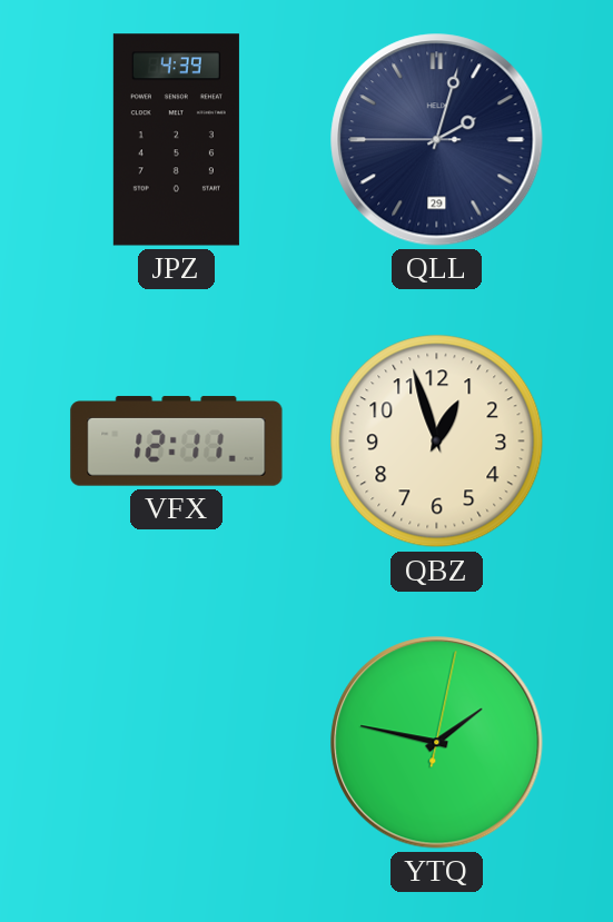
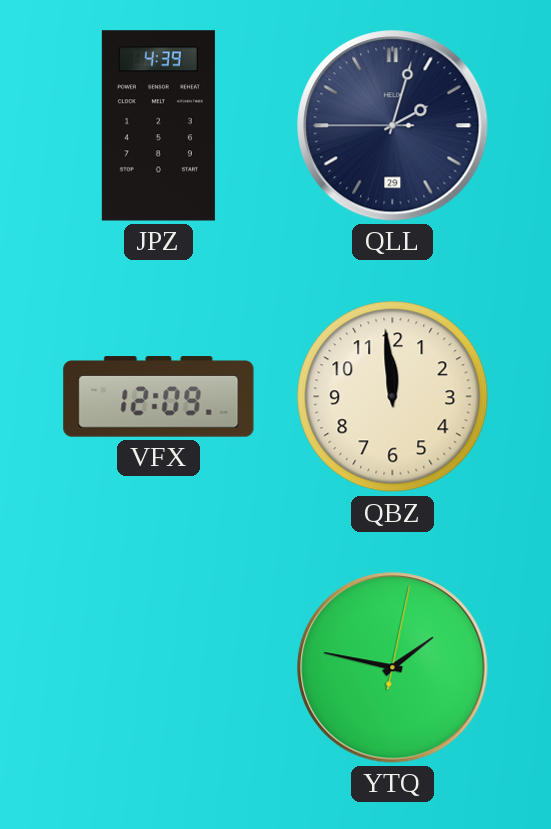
VFX: 12:11 -> 12:09 (159, 397)
QBZ: 12:57 -> 11:59 (393, 397)
